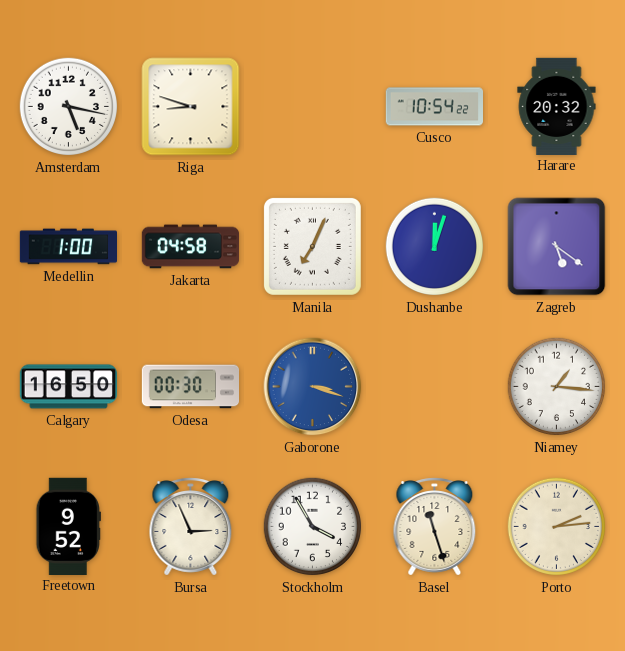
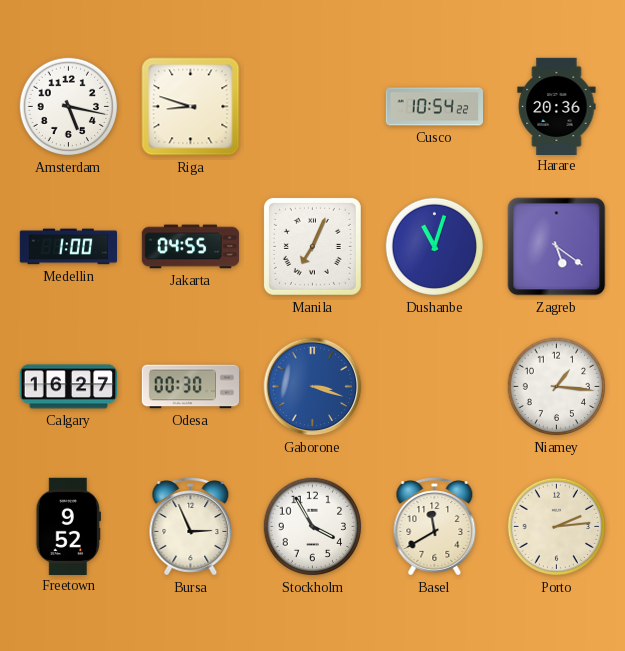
Harare: 20:32 -> 20:36 (557, 106)
Jakarta: 04:58 -> 04:55 (191, 247)
Dushanbe: 12:03 -> 11:03 (435, 247)
Calgary: 16:50 -> 16:27 (69, 387)
Basel: 11:27 -> 11:40 (435, 527)
